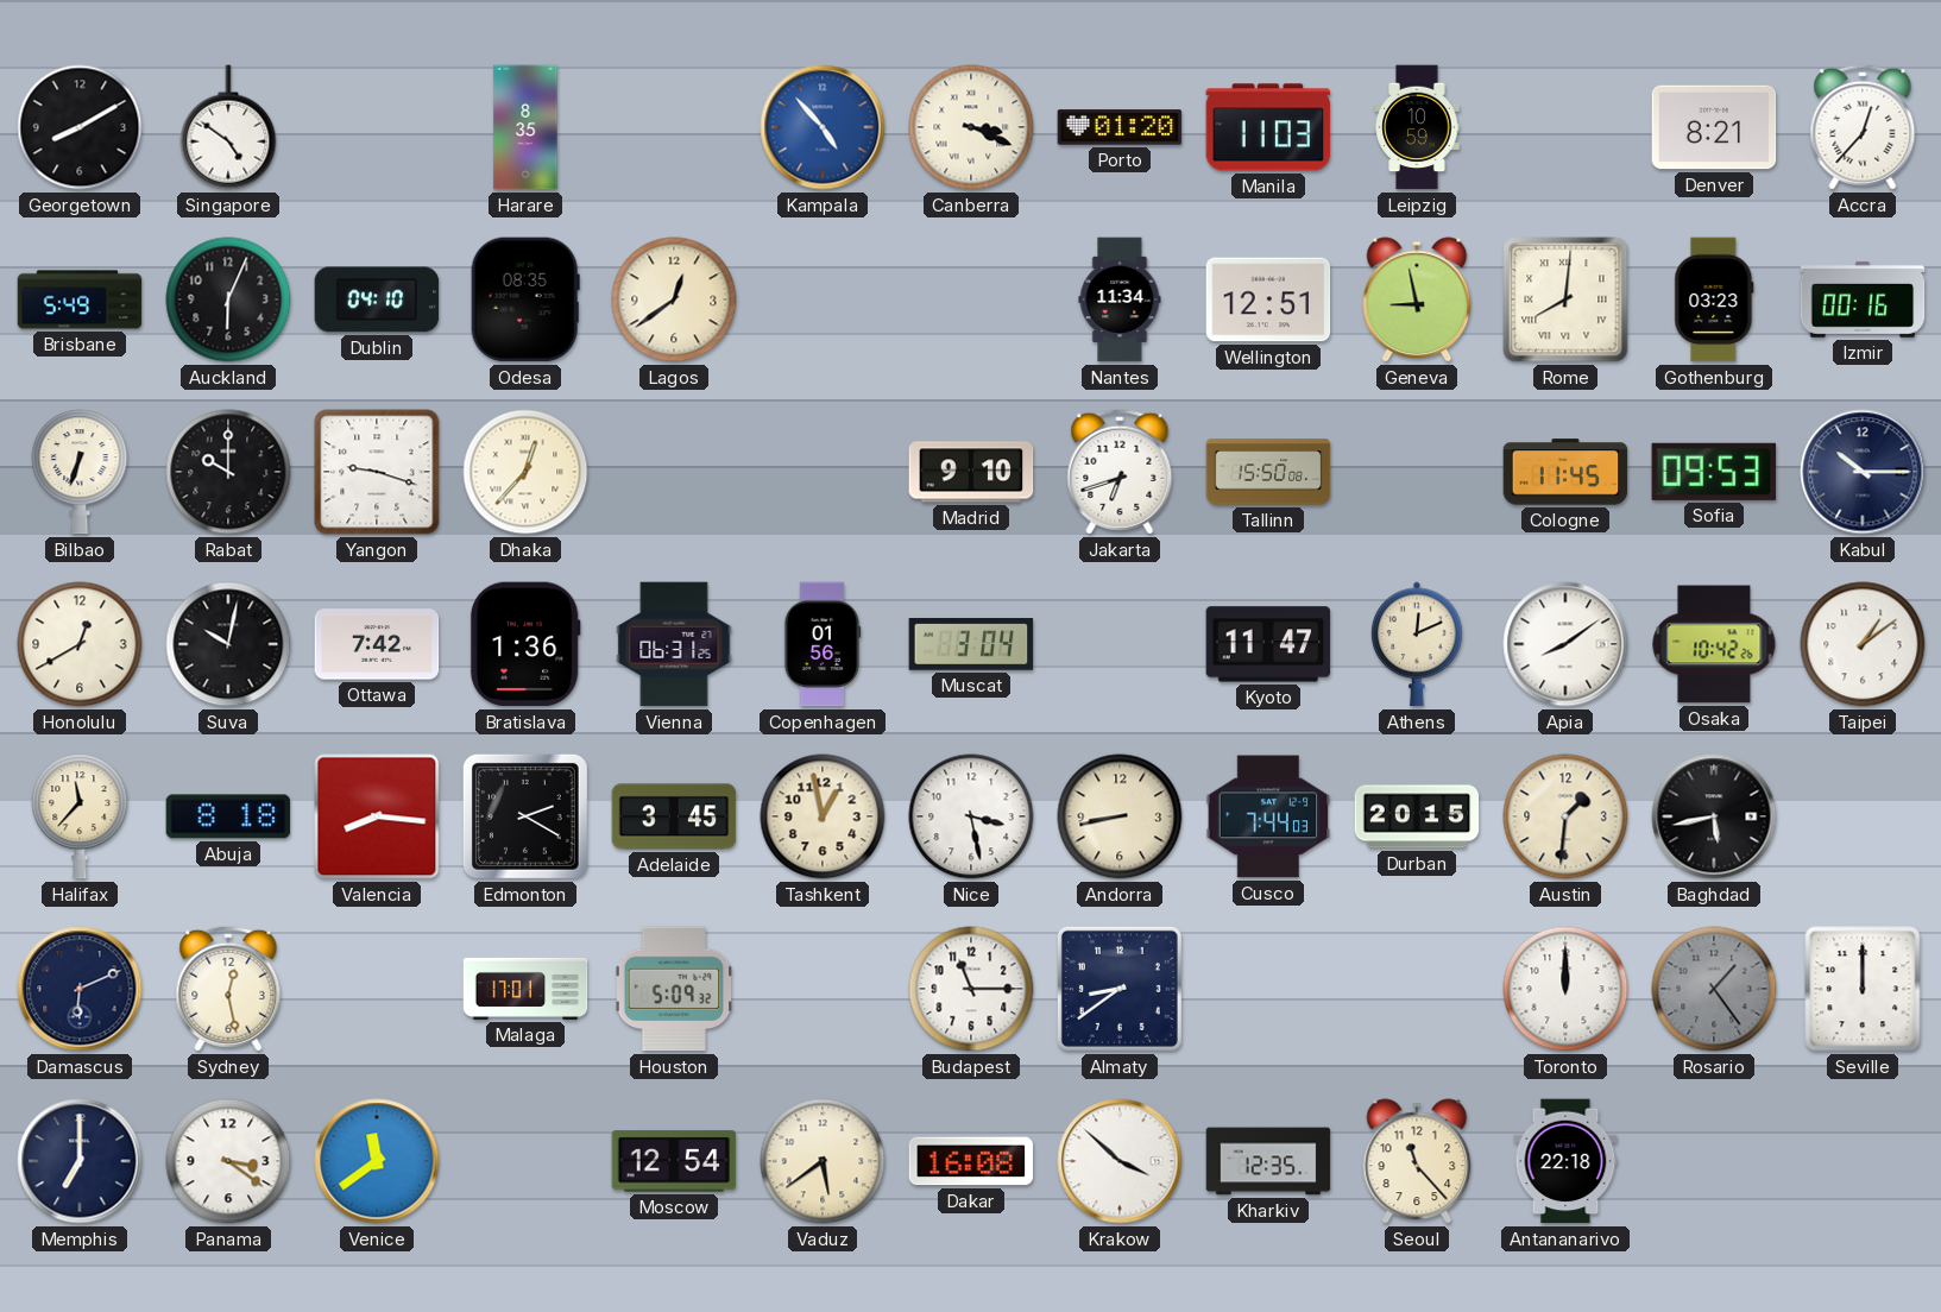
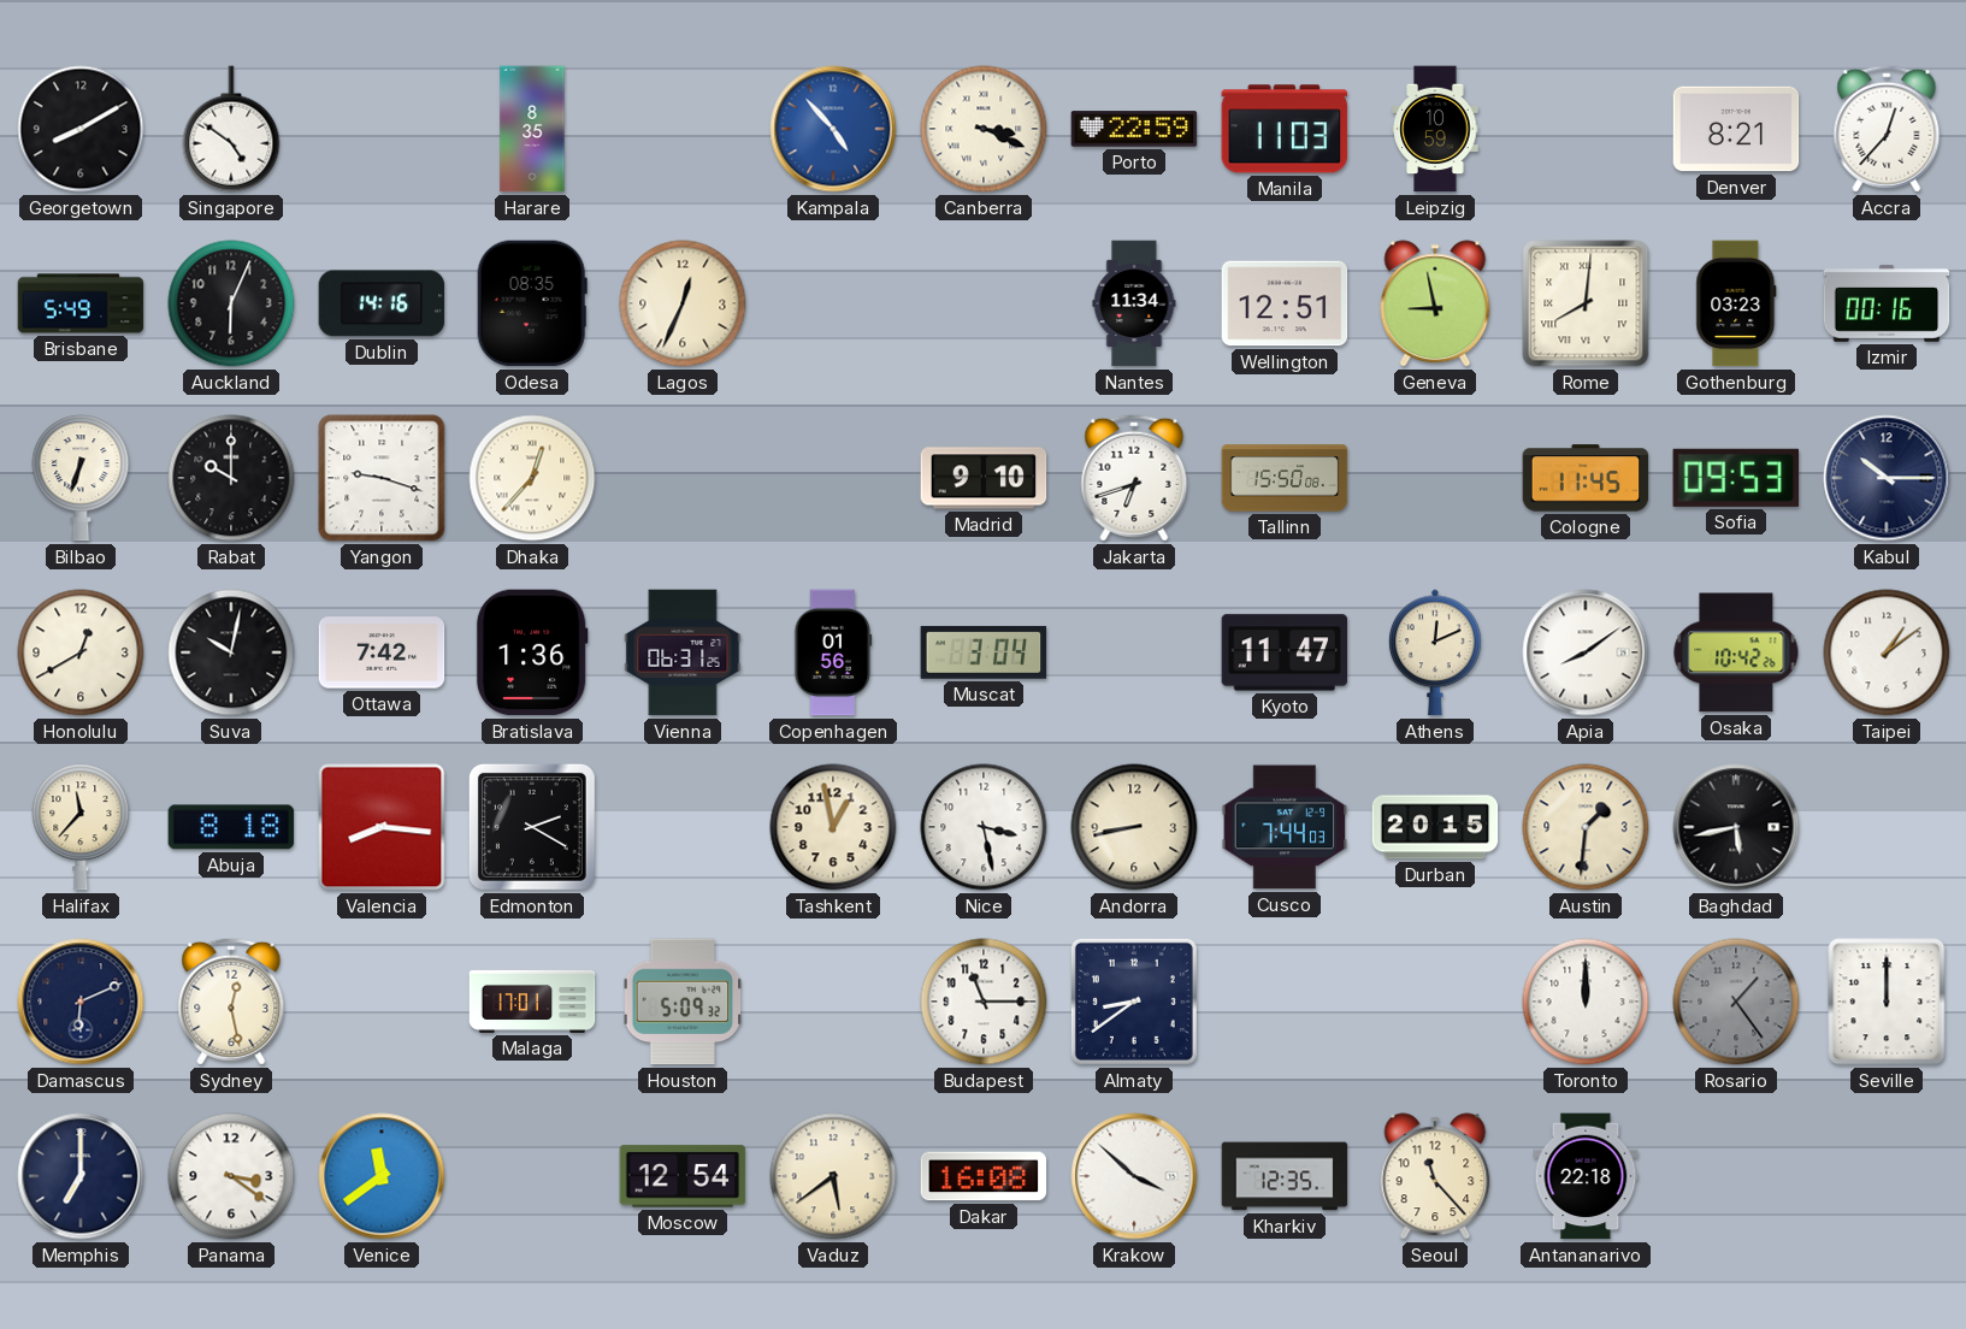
Porto: 01:20 -> 22:59 (1134, 129)
Dublin: 04:10 -> 14:16 (382, 303)
Lagos: 12:39 -> 12:34 (683, 303)
Adelaide: 3:45 -> none (674, 816)
